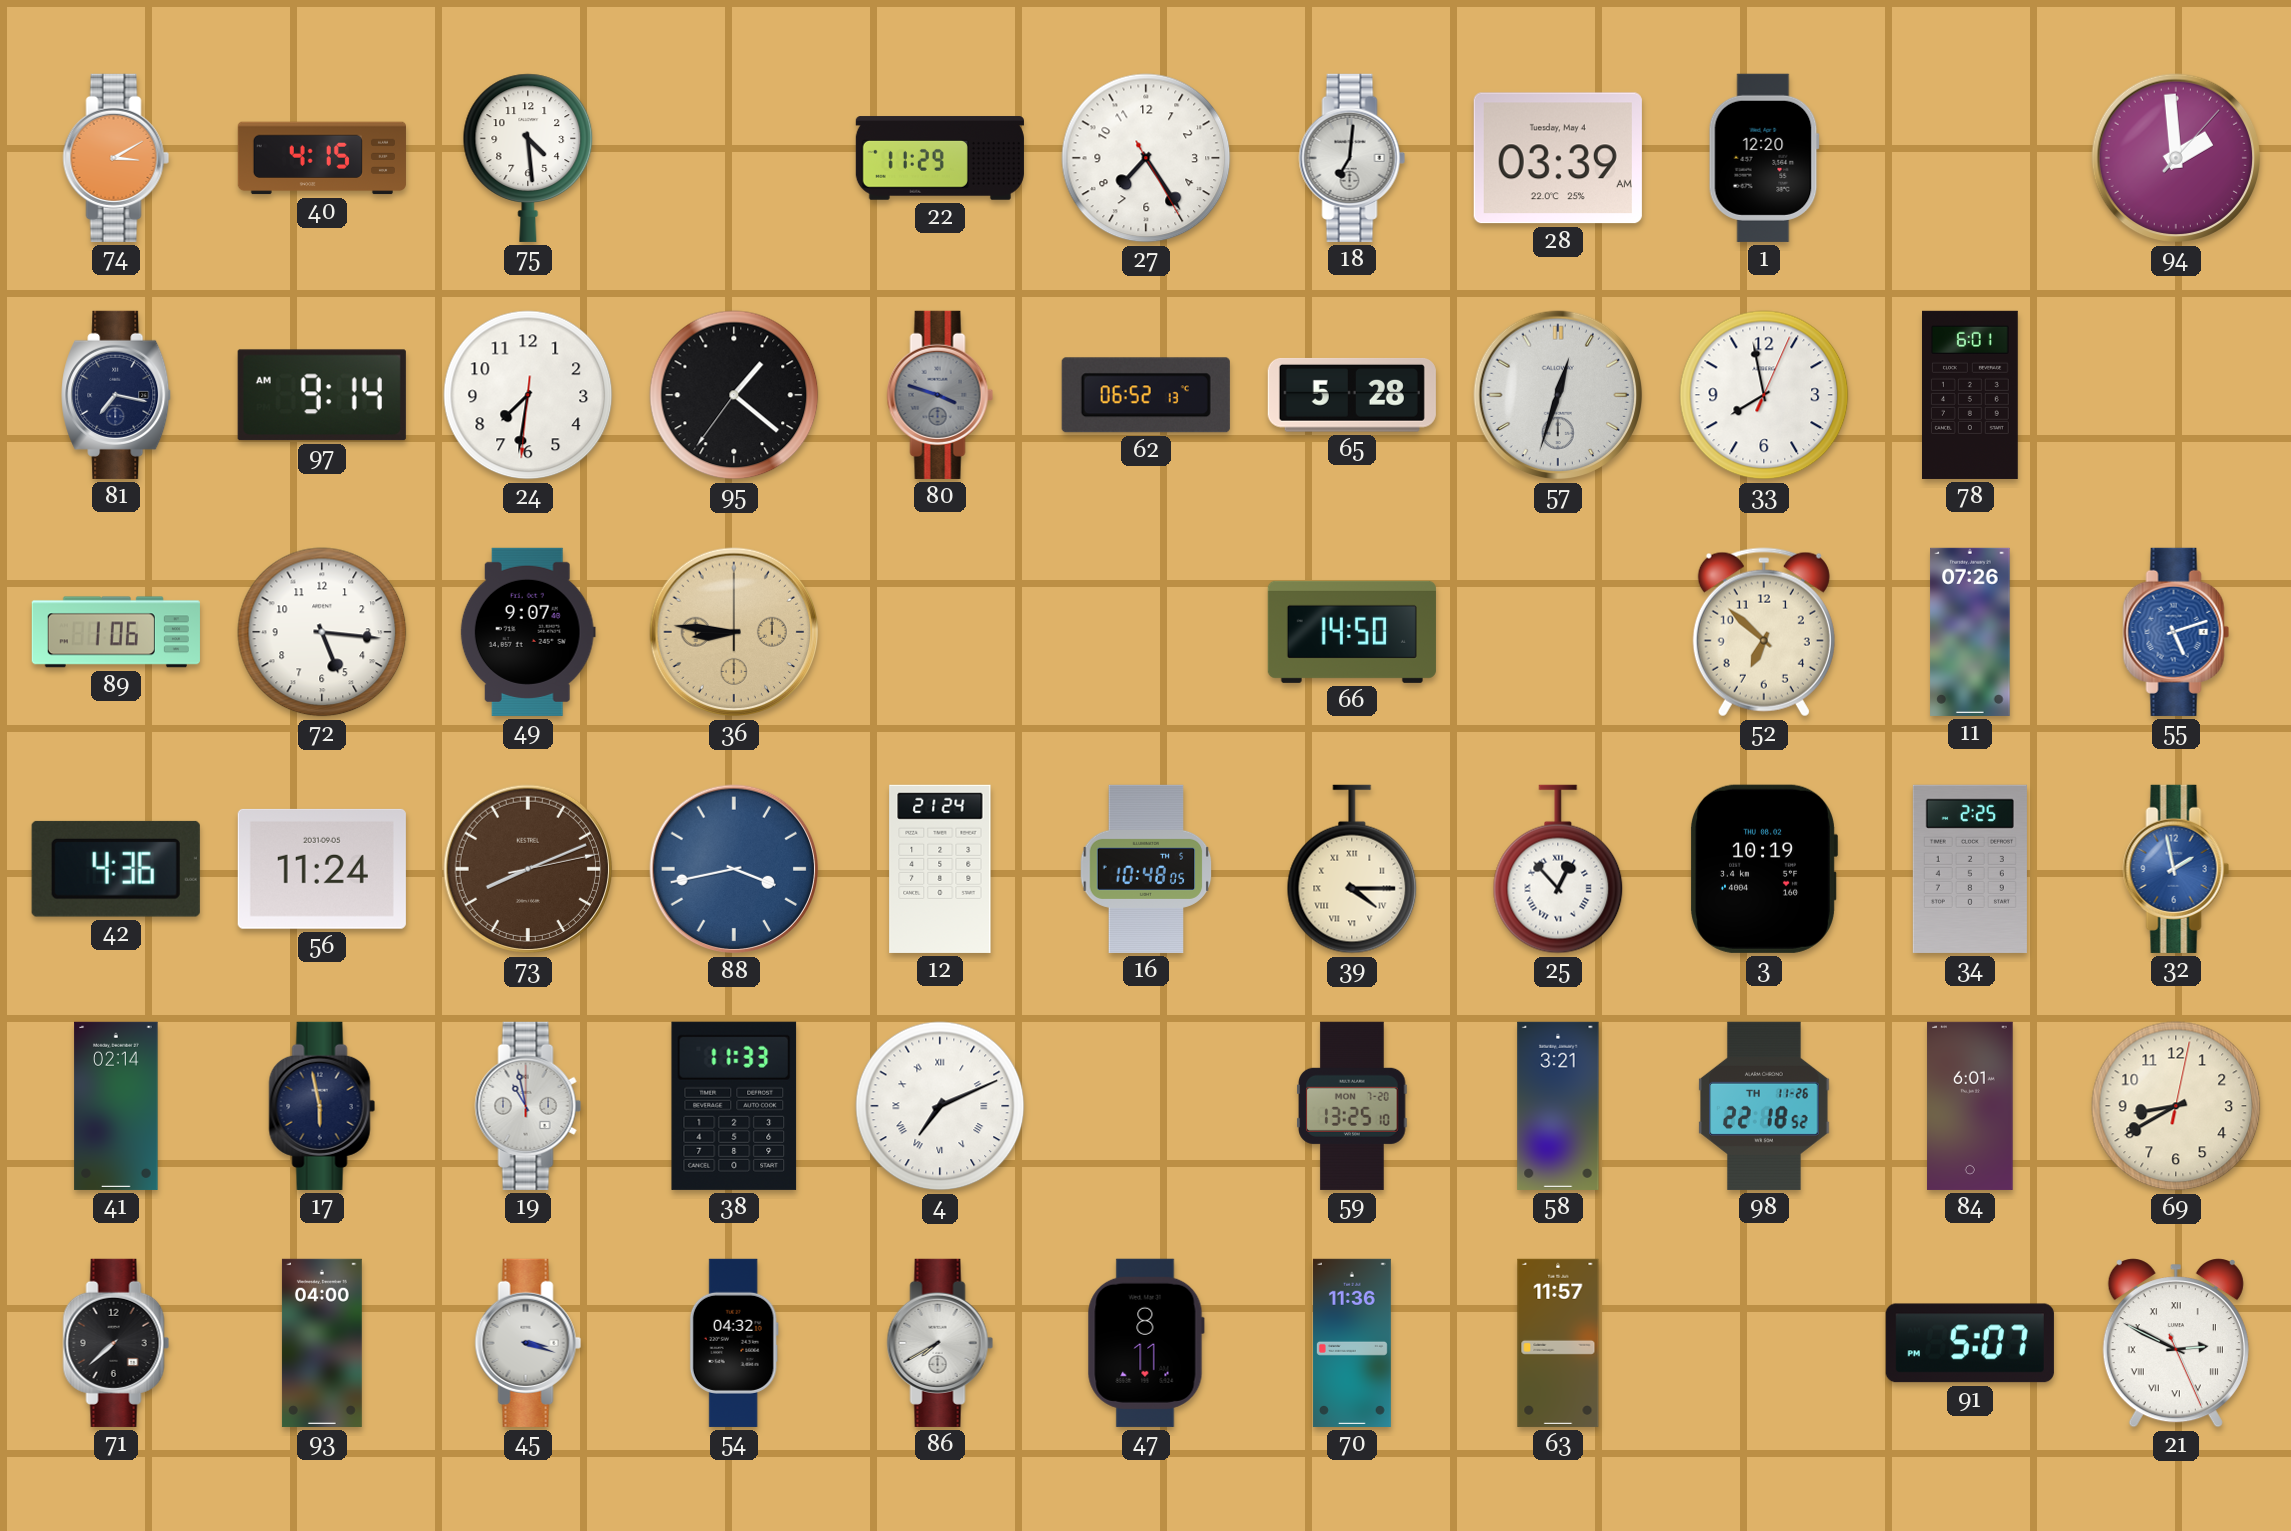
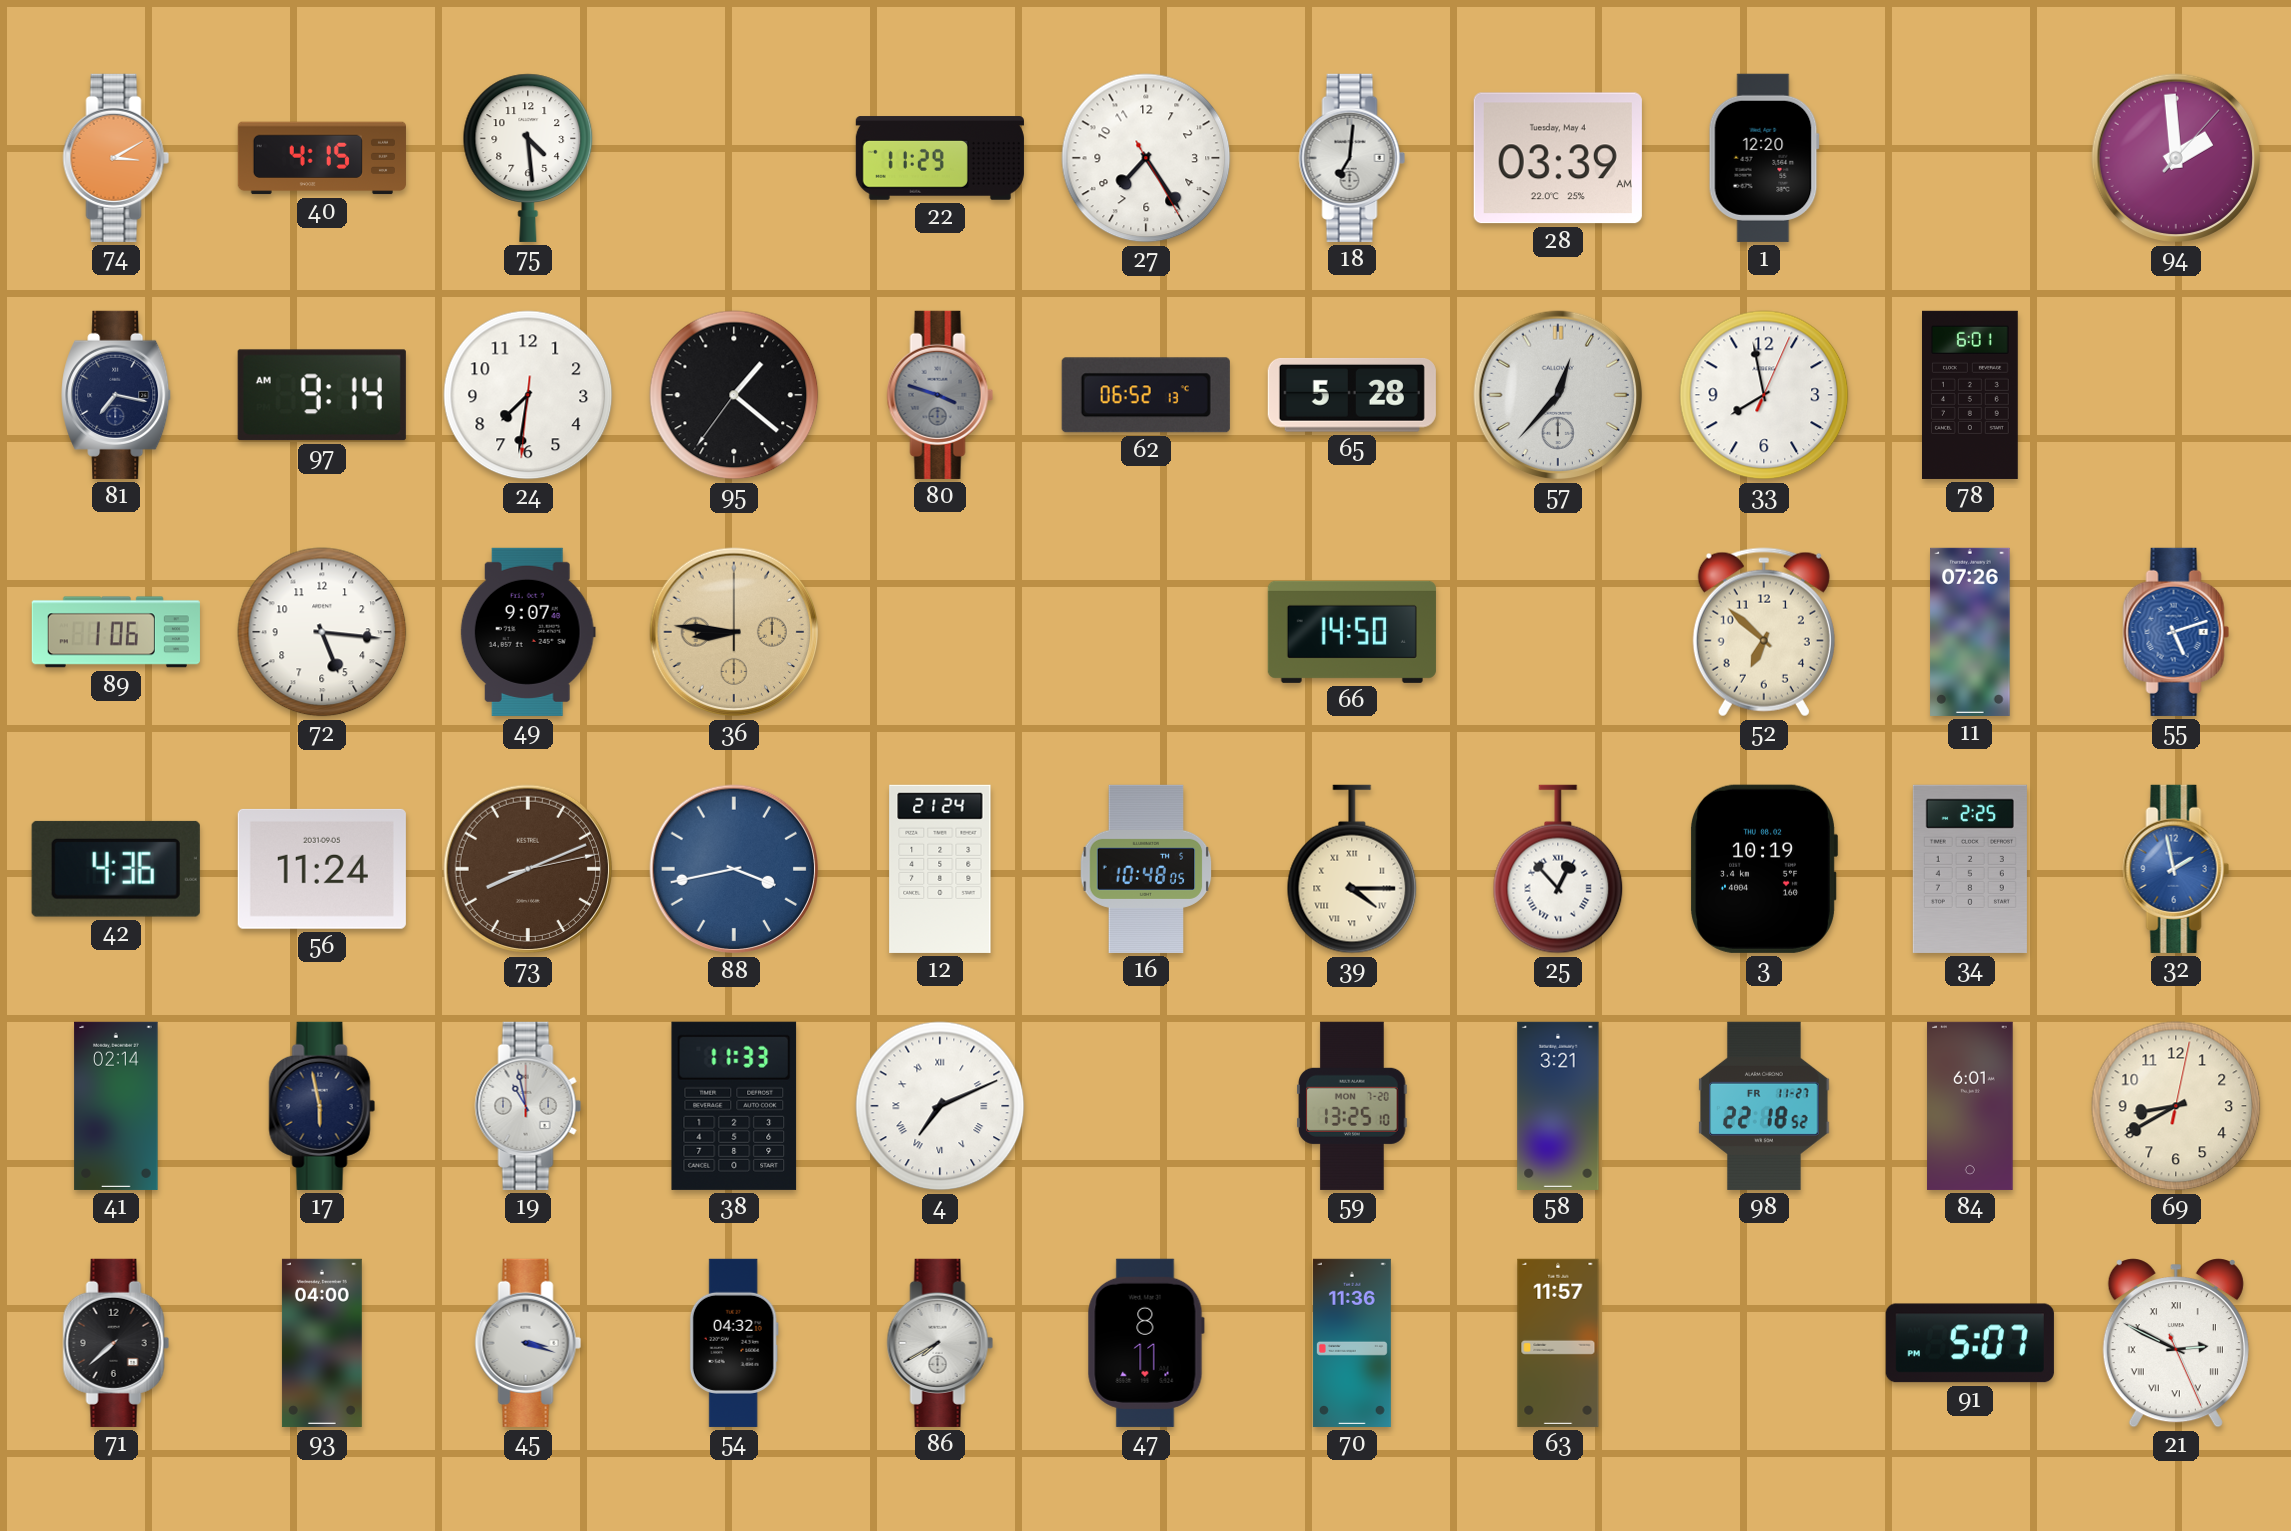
57: 12:33 -> 12:37 (1558, 395)
98 date: TH 11-26 -> FR 11-27 (1764, 1106)
